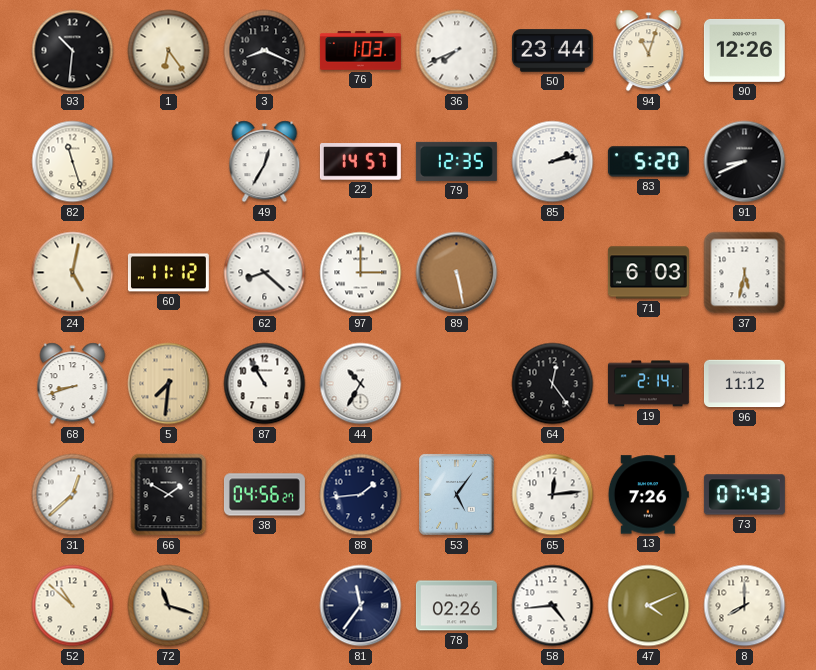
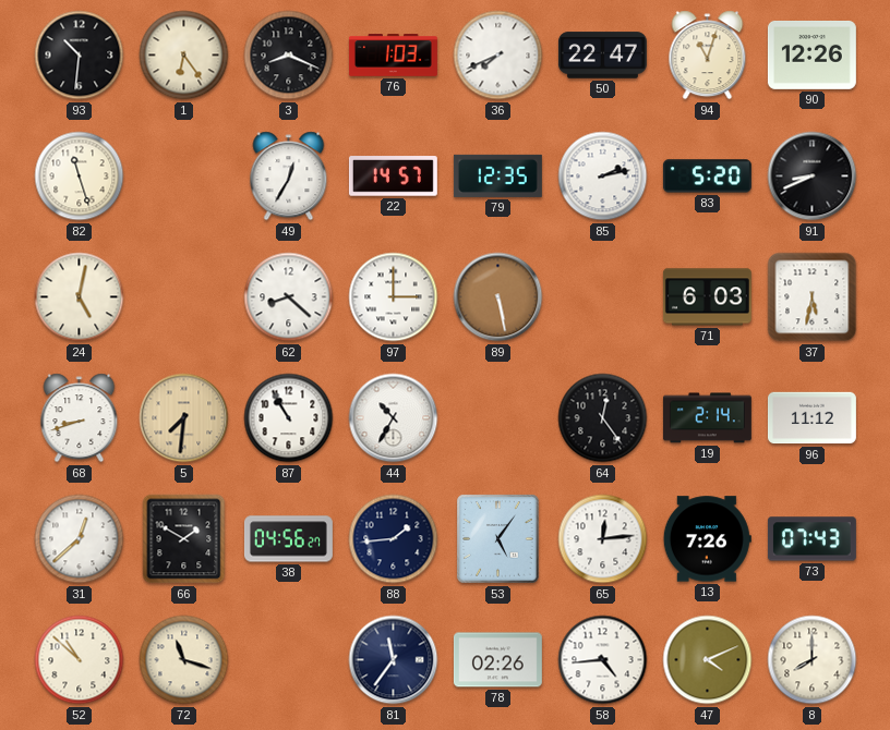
50: 23:44 -> 22:47 (602, 56)
60: 11:12 -> none (168, 273)
